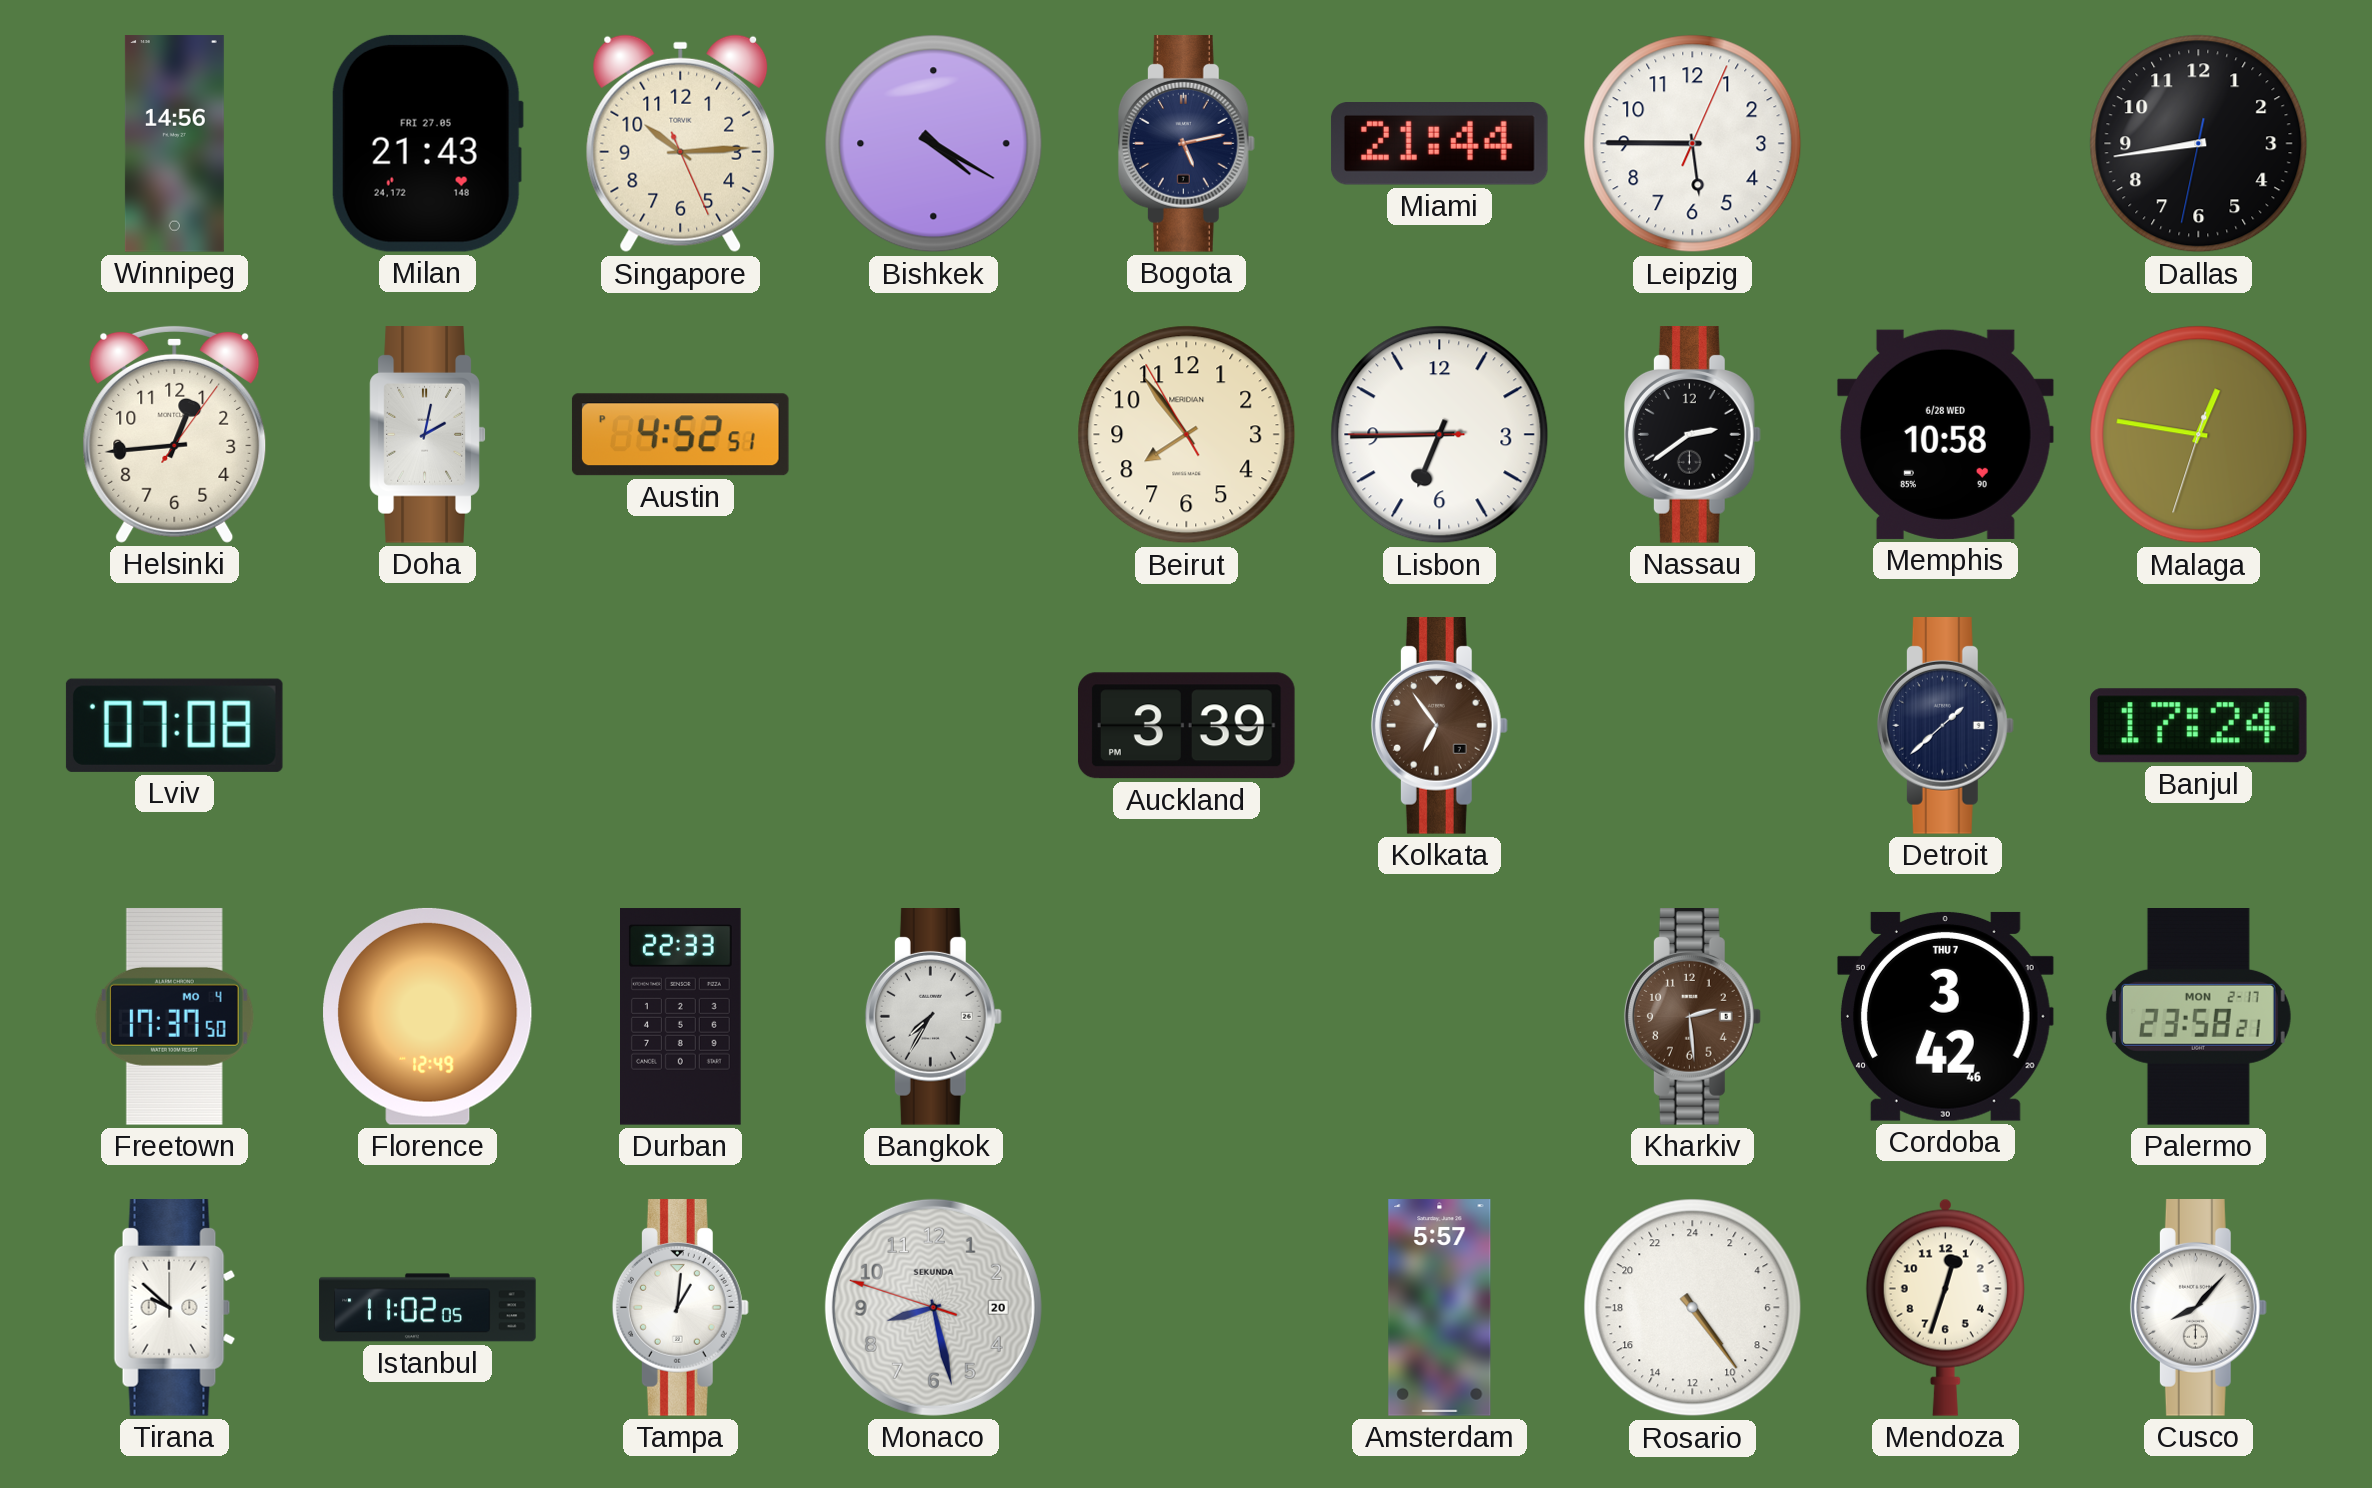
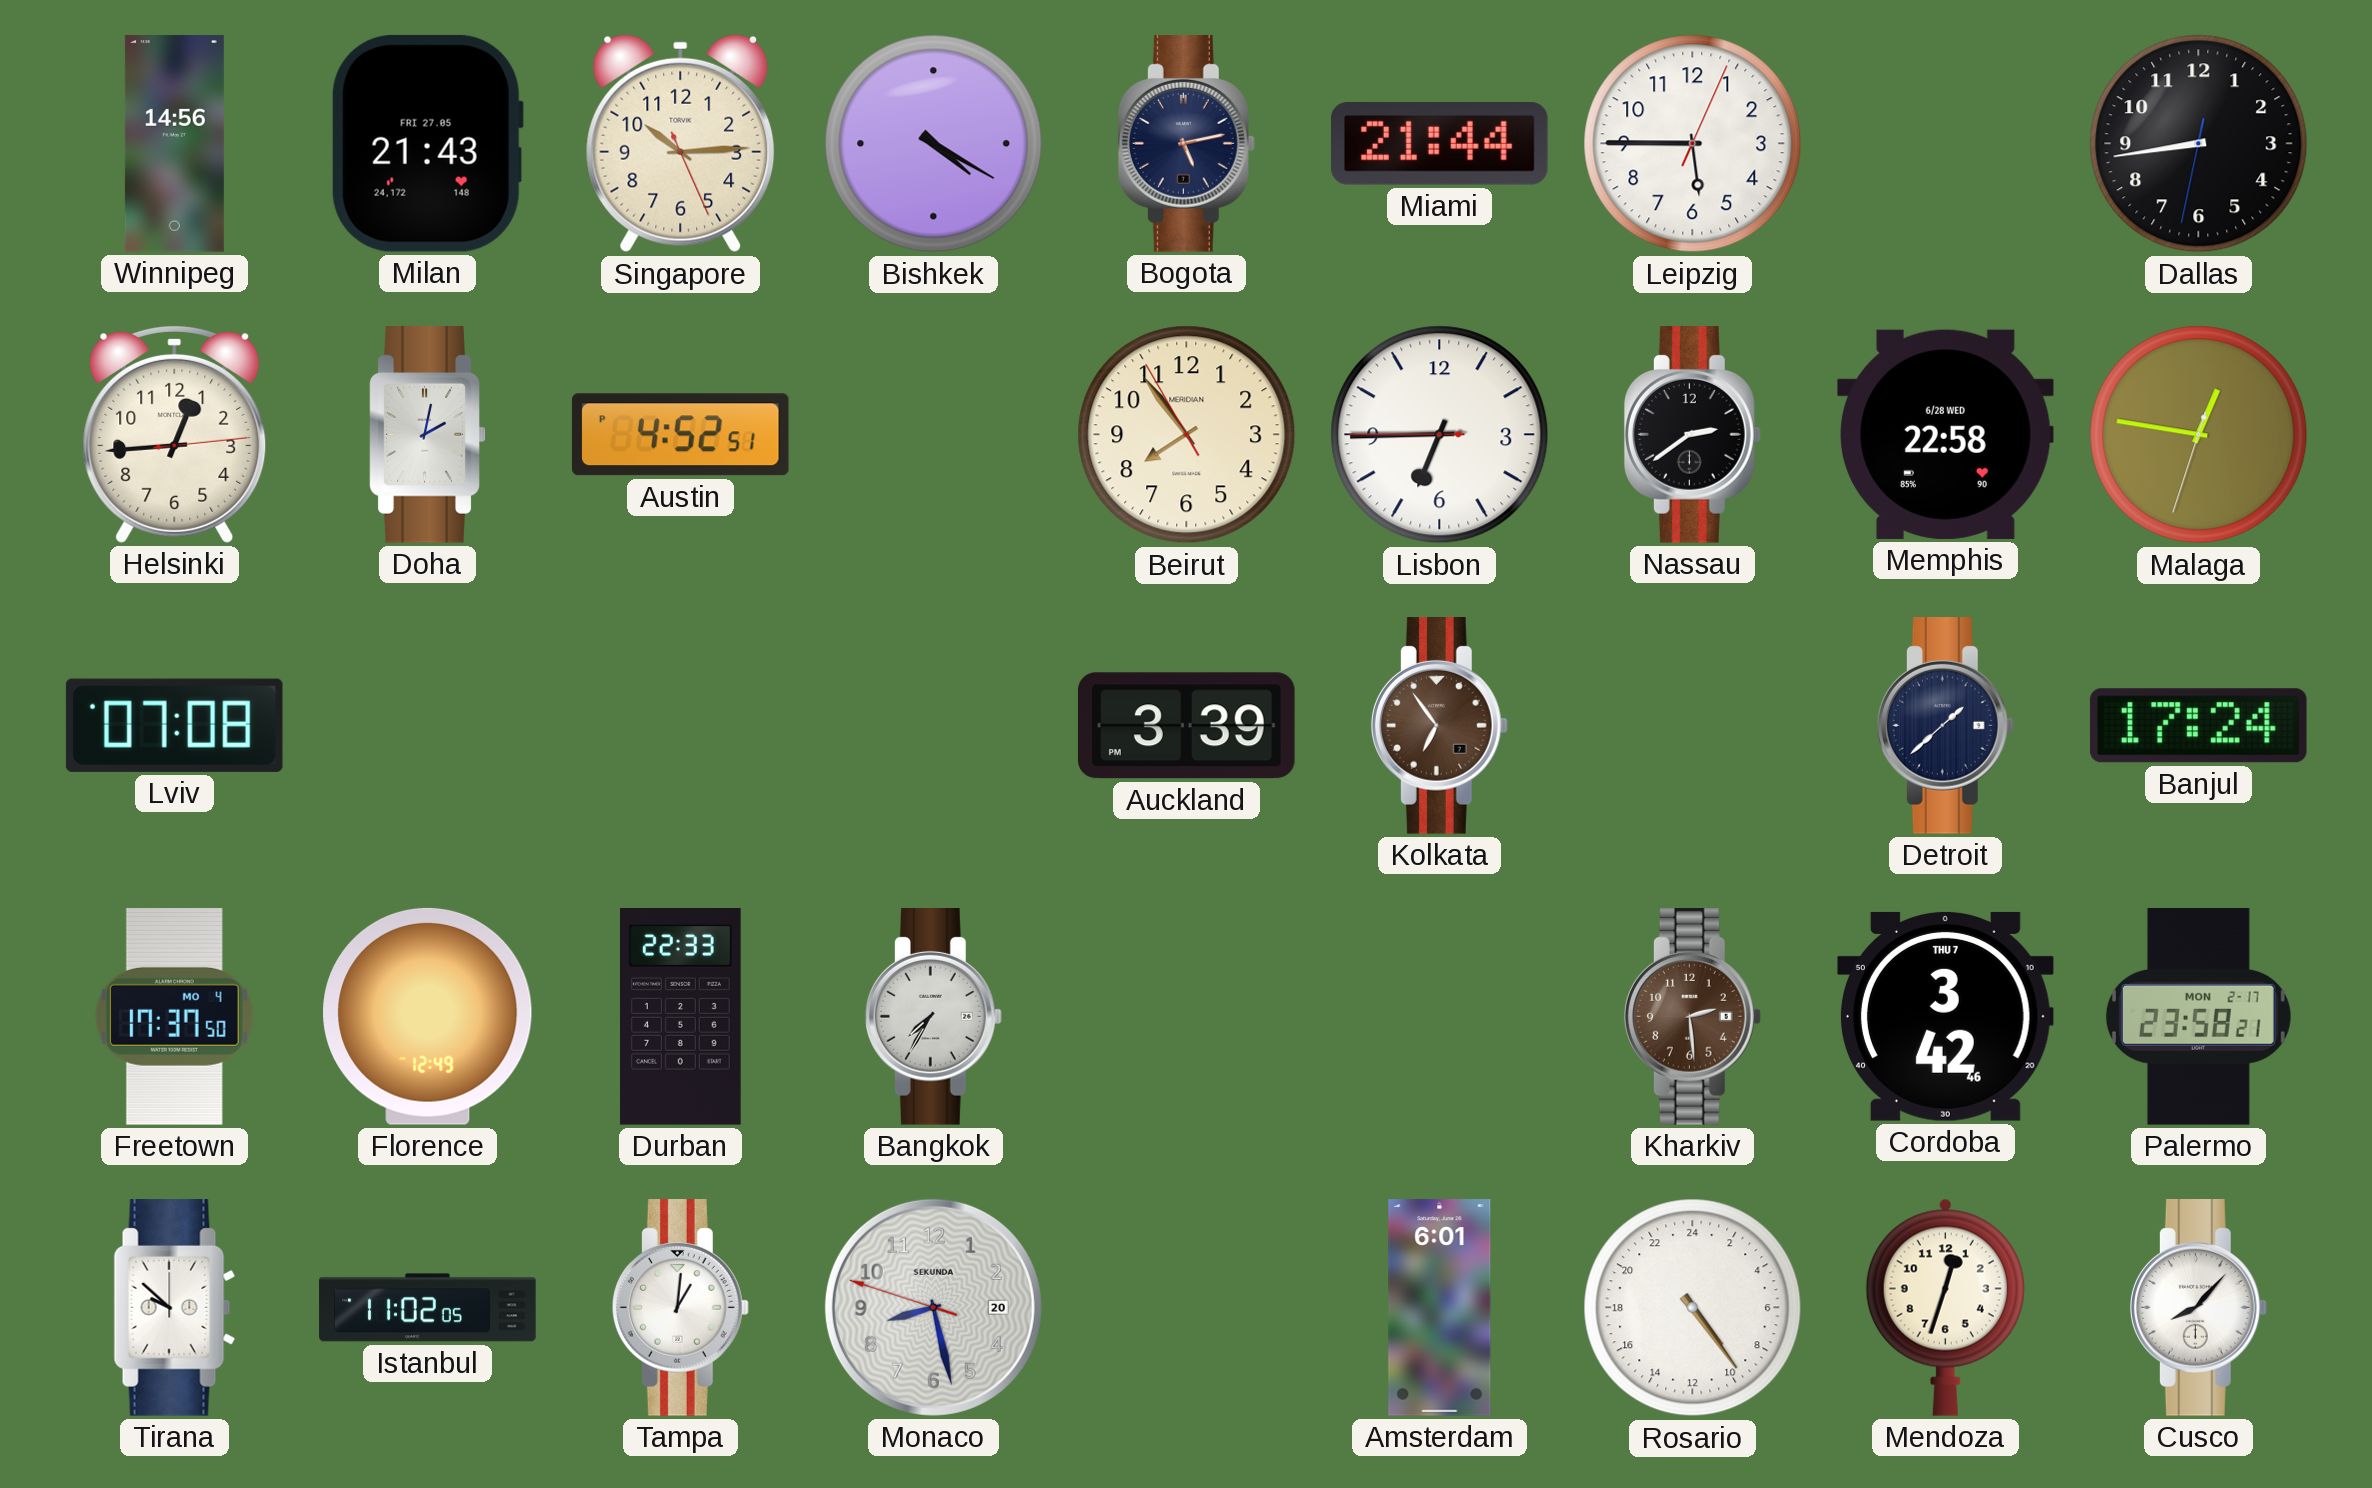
Helsinki: 12:44:06 -> 12:44:14 (175, 434)
Memphis: 10:58 -> 22:58 (1945, 434)
Amsterdam: 5:57 -> 6:01 (1440, 1308)
